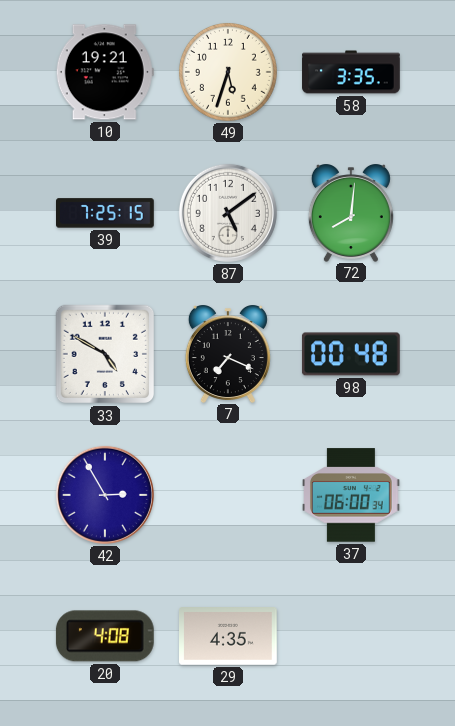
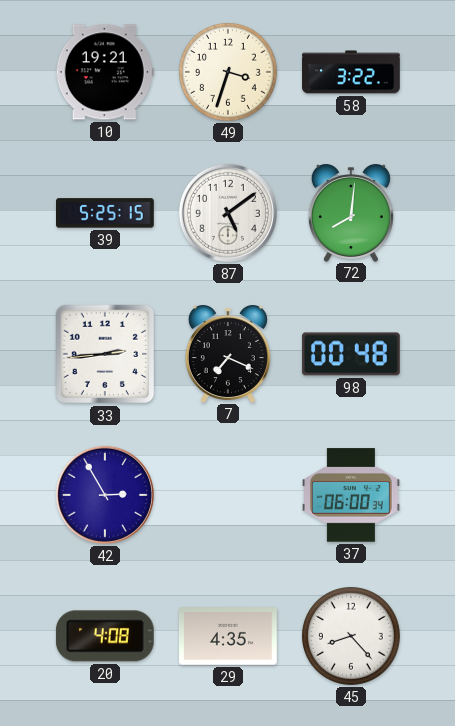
49: 5:33 -> 3:33 (228, 72)
58: 3:35 -> 3:22 (351, 72)
39: 7:25 -> 5:25 (106, 213)
33: 4:50 -> 2:44 (105, 354)
45: none -> 8:23 (351, 636)
